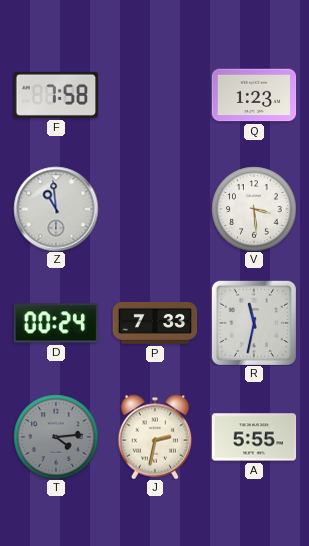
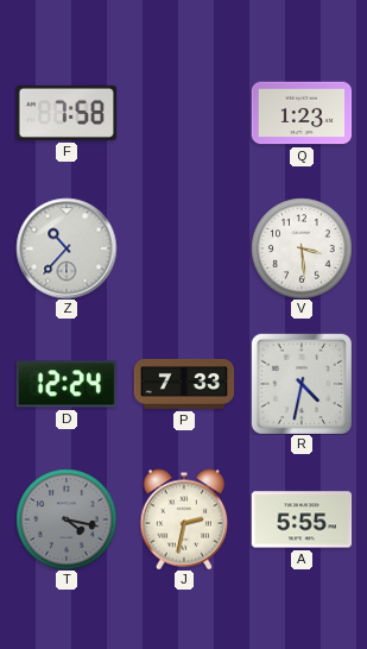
Z: 10:59 -> 10:37 (67, 248)
D: 00:24 -> 12:24 (67, 384)
R: 11:32 -> 4:32 (302, 384)
T: 4:14 -> 4:17 (67, 519)
